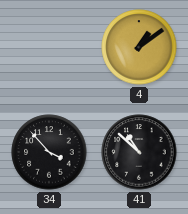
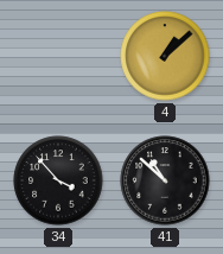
4: 1:09 -> 1:08 (165, 56)
